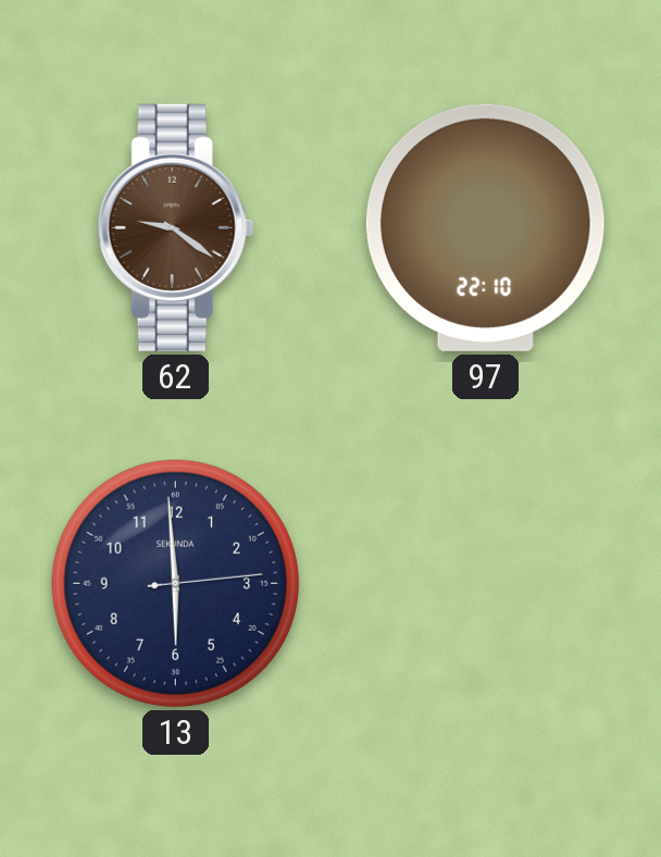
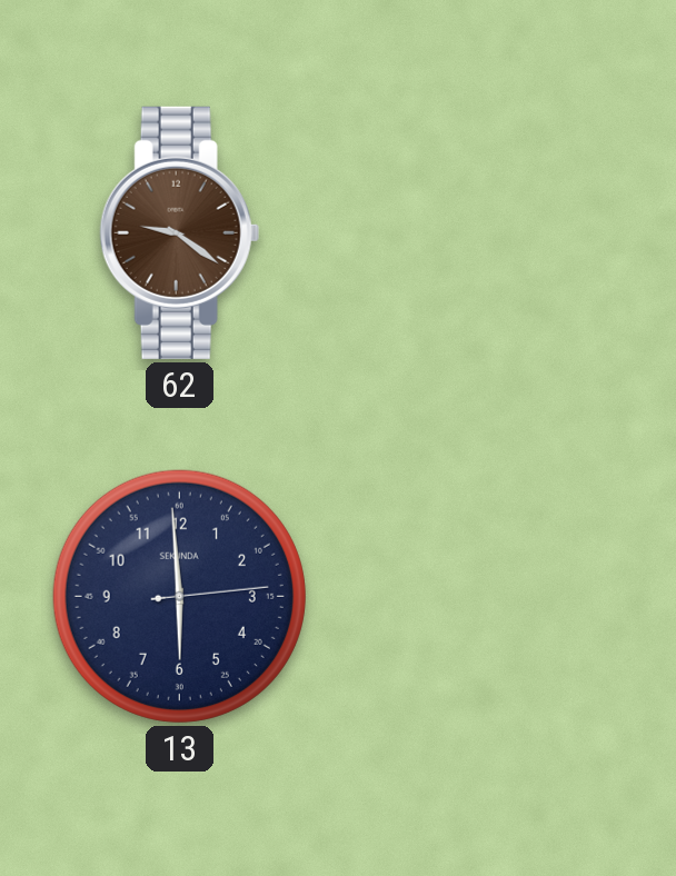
97: 22:10 -> none (485, 227)
